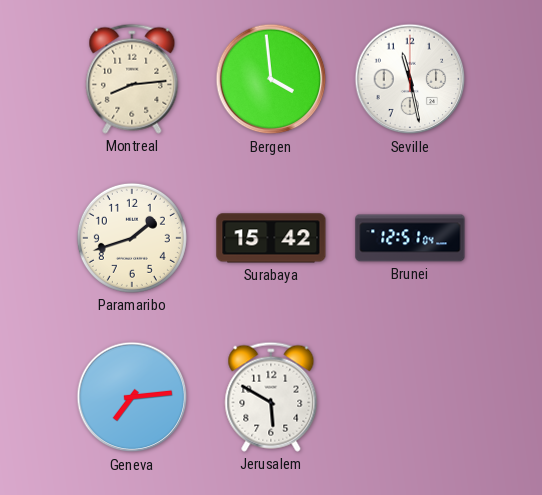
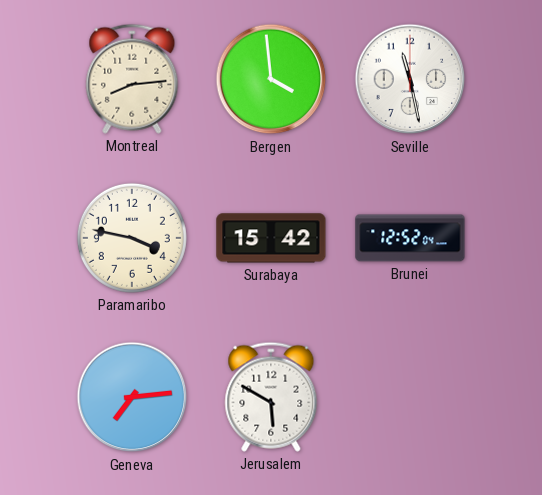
Paramaribo: 1:42 -> 3:47 (132, 238)
Brunei: 12:51 -> 12:52 (410, 238)
